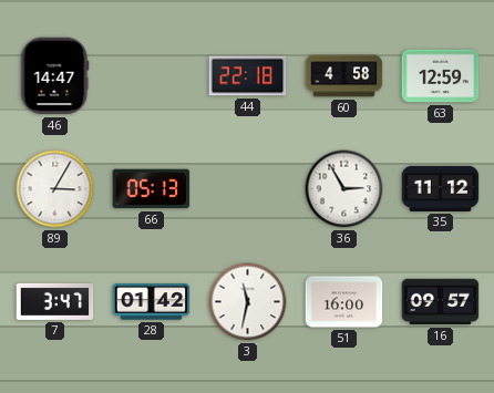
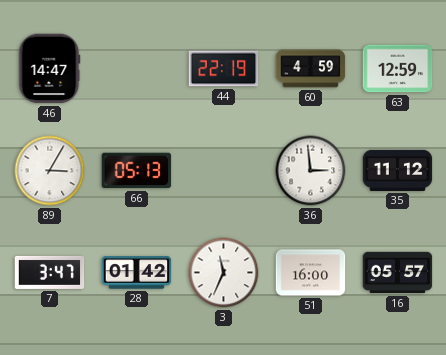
44: 22:18 -> 22:19 (224, 69)
60: 4:58 -> 4:59 (311, 69)
36: 2:55 -> 2:59 (311, 171)
3: 11:32 -> 11:34 (224, 273)
16: 09:57 -> 05:57 (398, 273)
